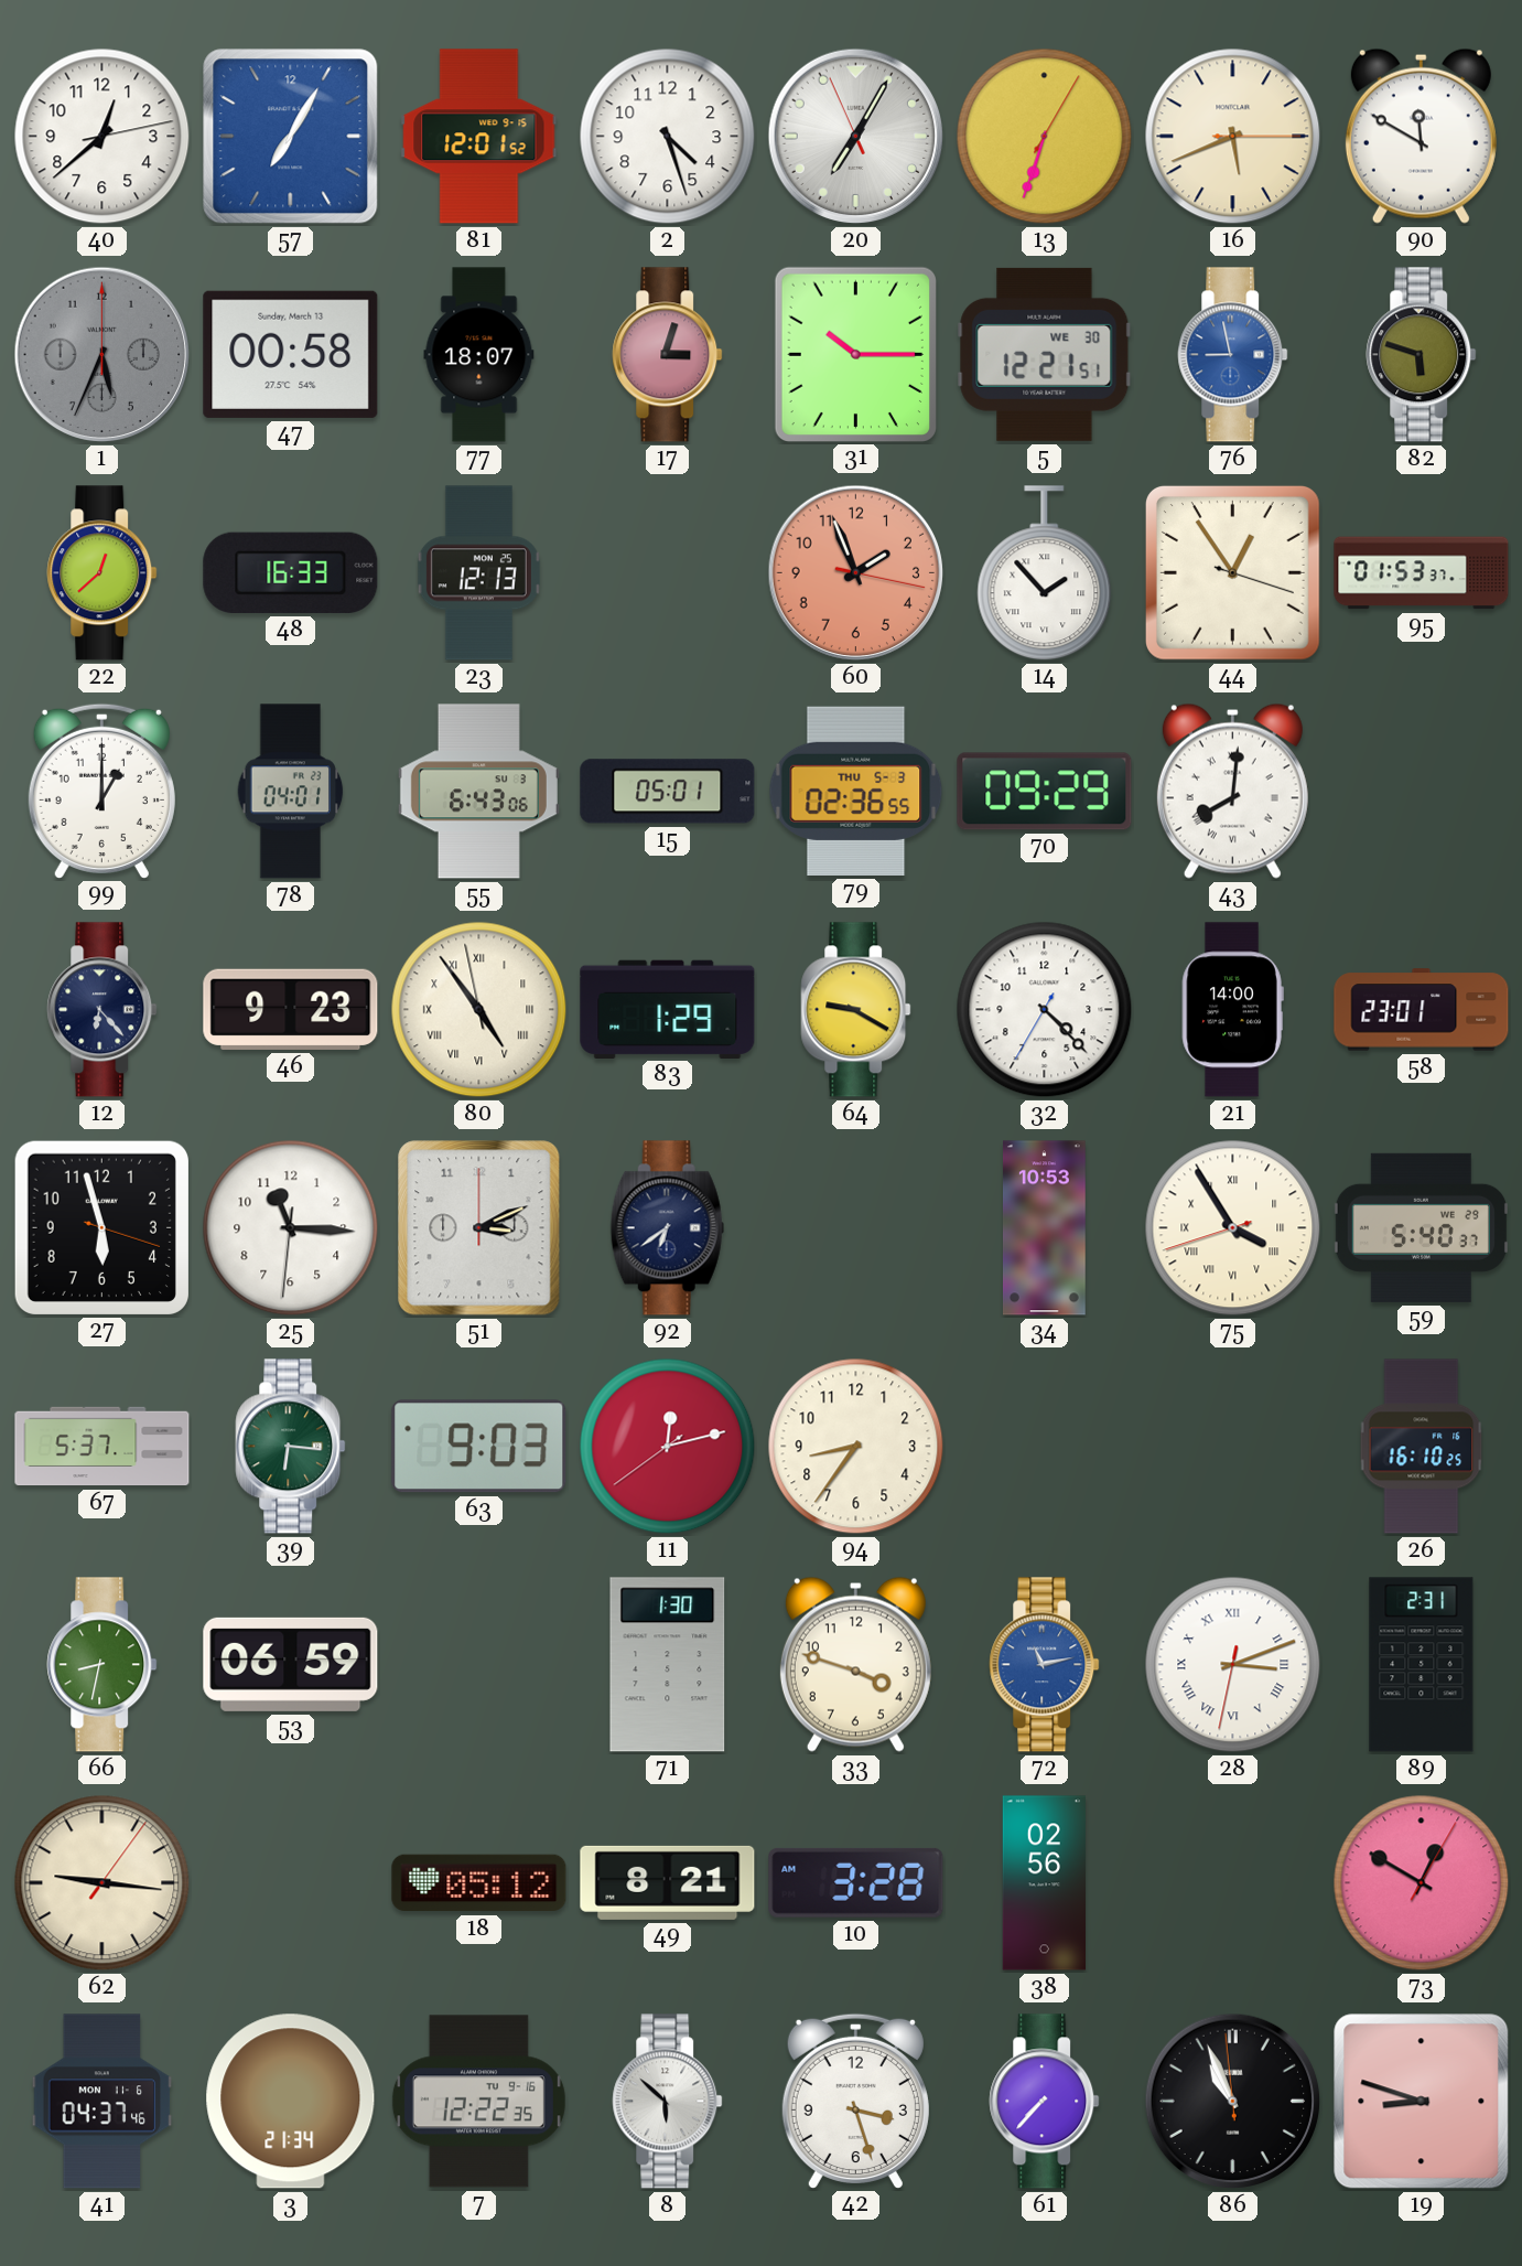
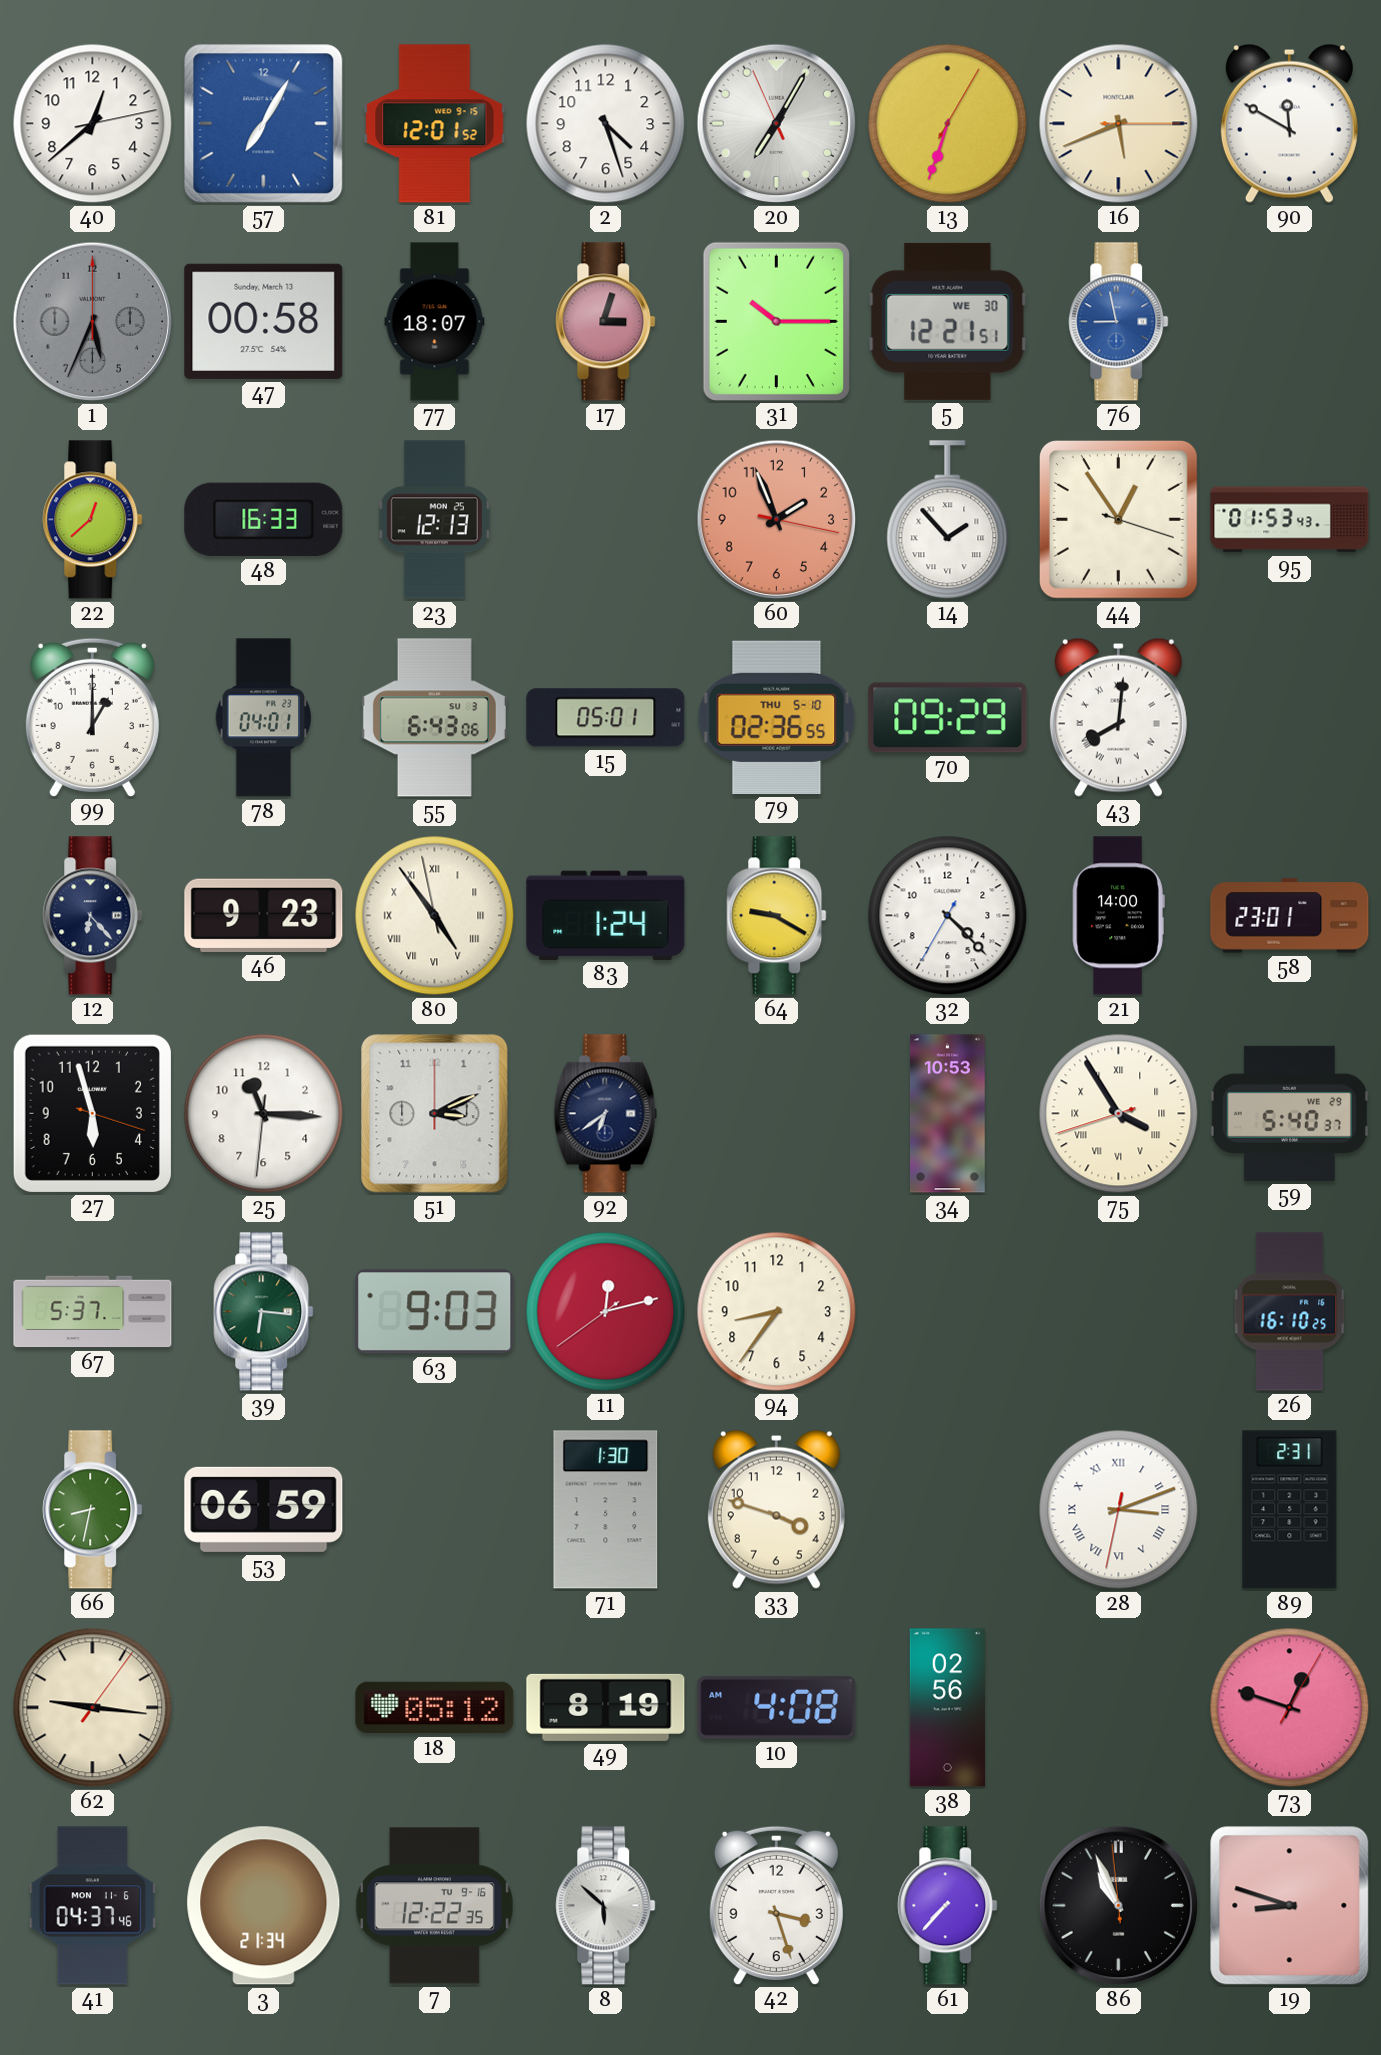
82: 5:48 -> none (1422, 355)
95: 01:53:37 -> 01:53:43 (1290, 520)
79 date: THU 5-3 -> THU 5-10 (777, 717)
83: 1:29 -> 1:24 (606, 915)
72: 11:13 -> none (1045, 1665)
49: 8:21 -> 8:19 (606, 1707)
10: 3:28 -> 4:08 (777, 1707)
73: 12:50 -> 12:48 (1290, 1708)
